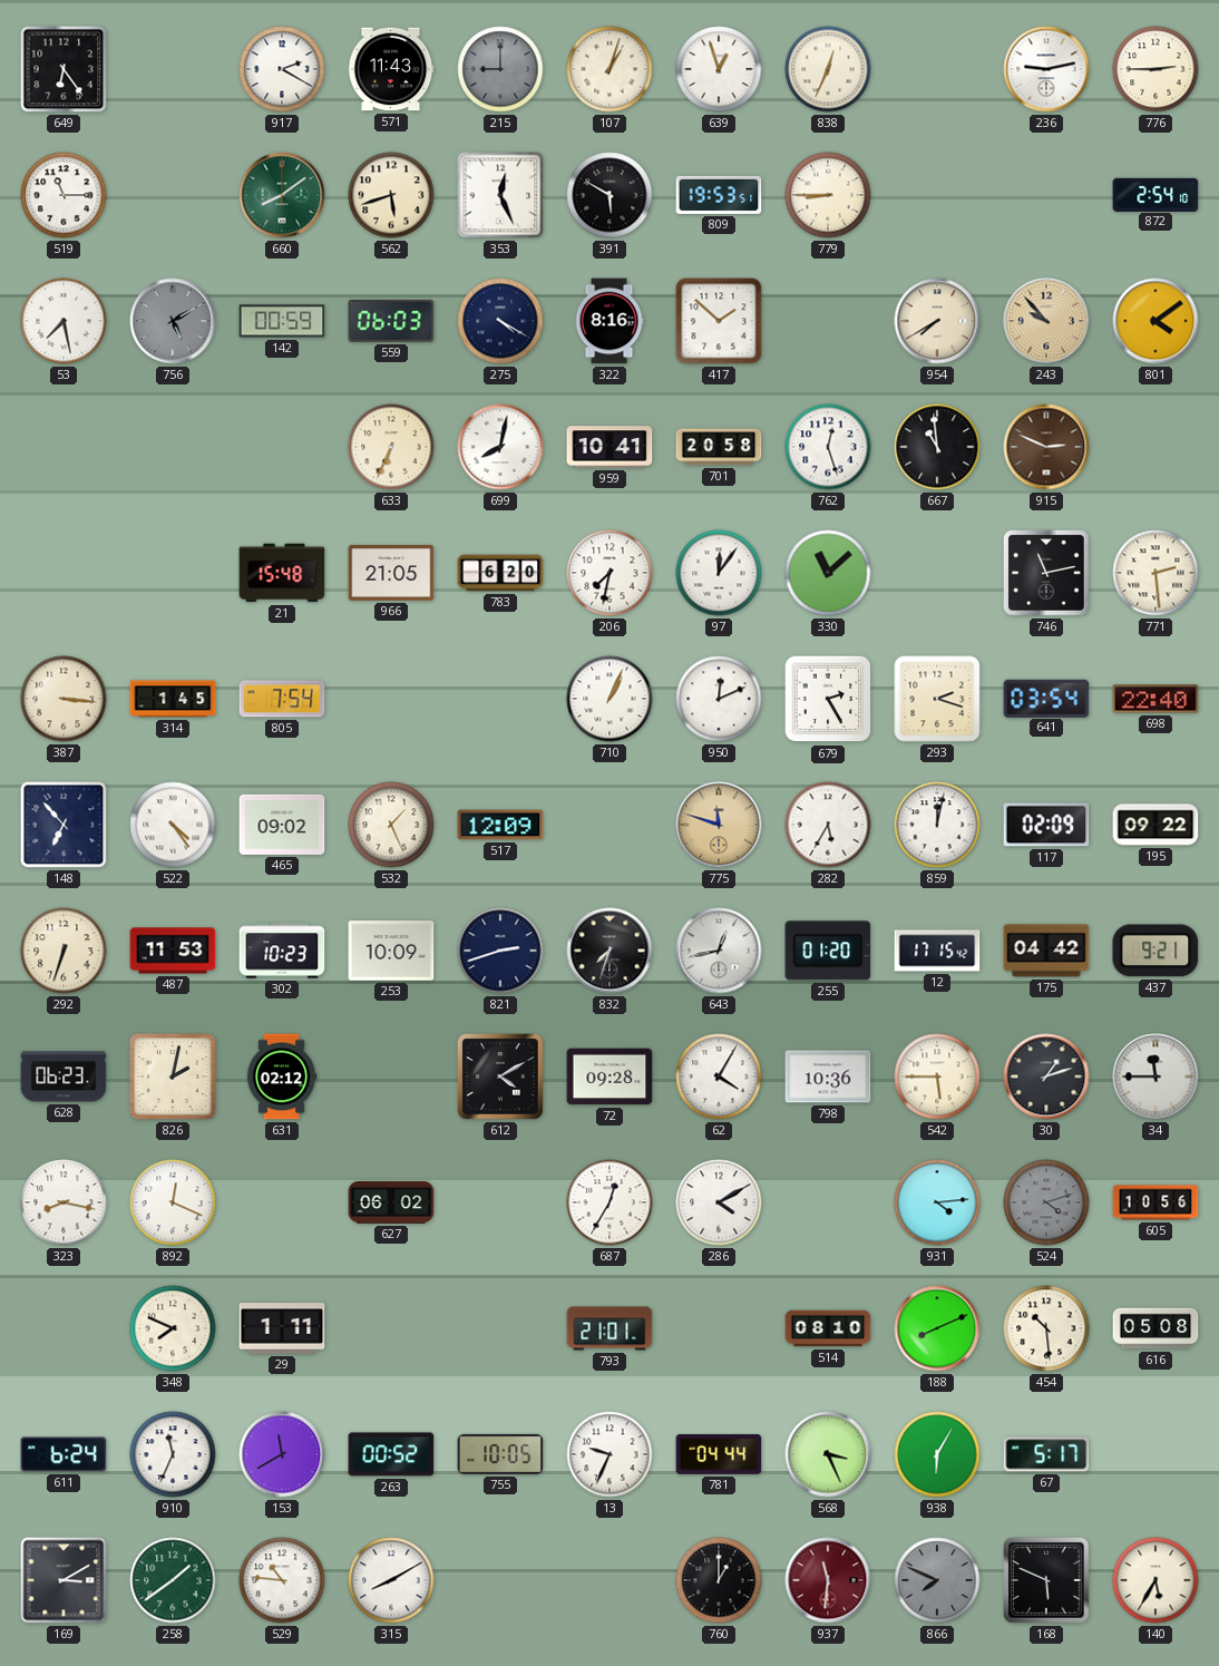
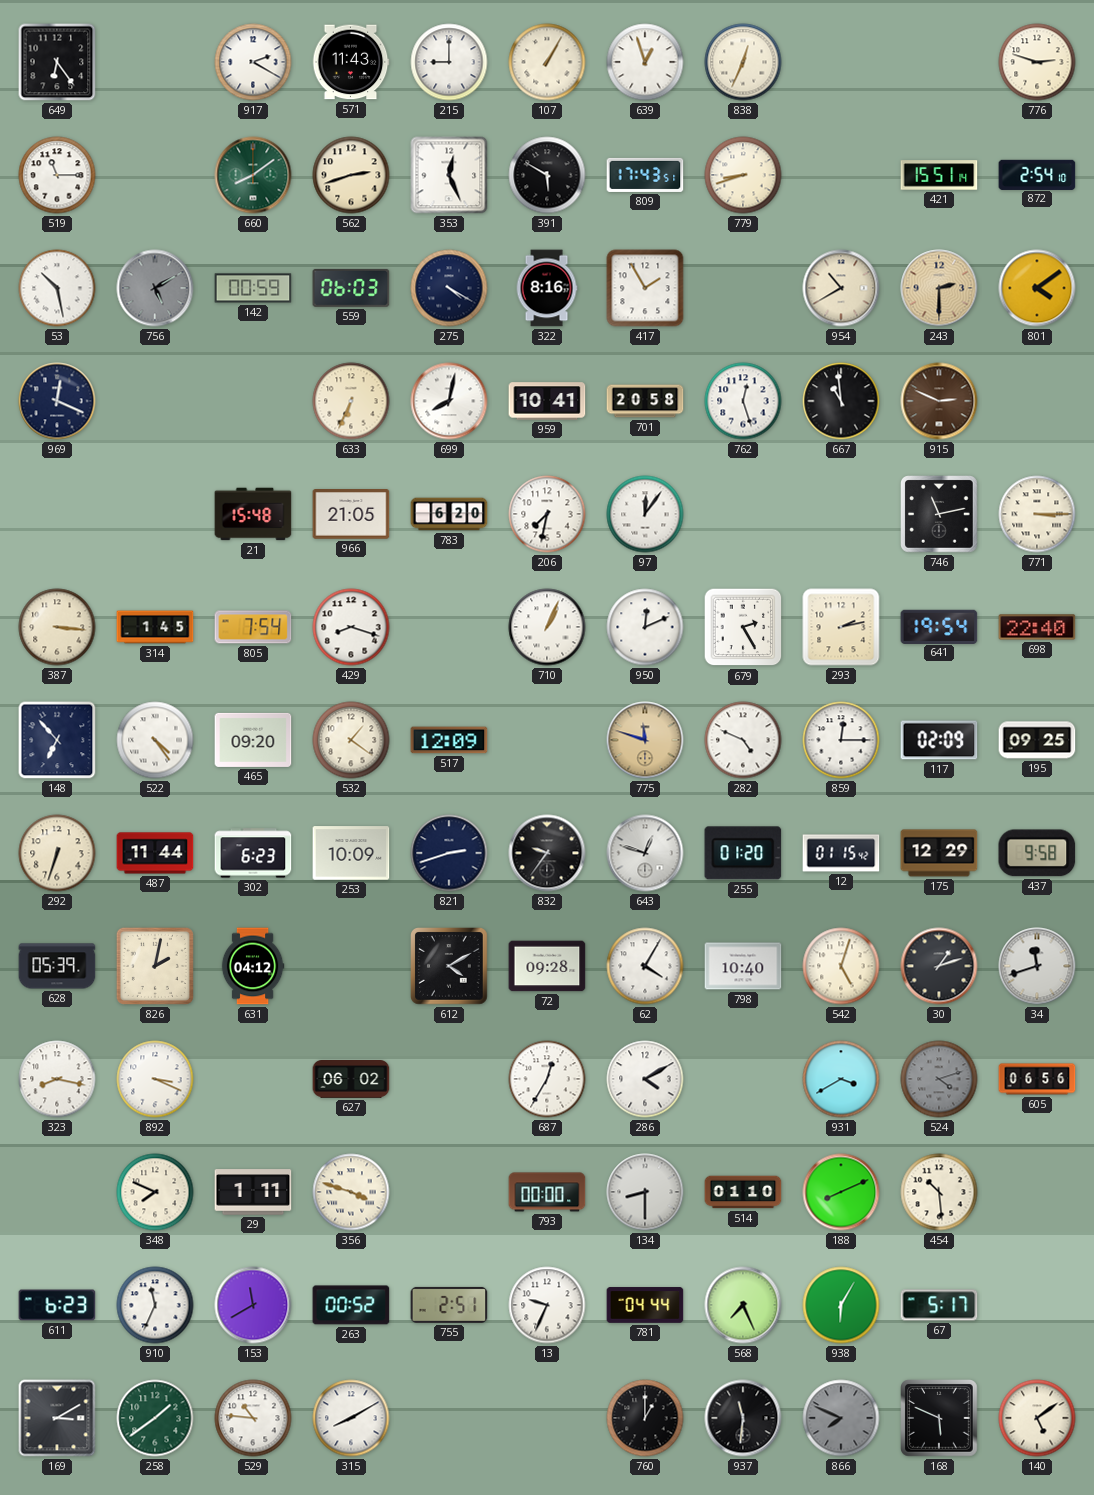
215 dial: grey -> white (449, 62)
107: 1:03 -> 1:05 (547, 62)
236: 9:13 -> none (1046, 69)
776: 2:45 -> 2:48 (1037, 62)
562: 5:42 -> 2:42 (351, 175)
809: 19:53 -> 17:43 (645, 175)
779: 8:45 -> 8:42 (743, 175)
421: none -> 15:51 (939, 175)
53: 7:28 -> 10:28 (57, 288)
417: 1:52 -> 1:55 (645, 288)
954: 7:40 -> 10:40 (841, 288)
243: 9:53 -> 2:30 (939, 288)
969: none -> 12:19 (57, 401)
330: 11:08 -> none (828, 573)
771: 2:29 -> 3:15 (1037, 514)
429: none -> 8:18 (351, 627)
293: 2:18 -> 2:13 (841, 627)
641: 03:54 -> 19:54 (939, 626)
465: 09:02 -> 09:20 (253, 740)
532: 1:26 -> 1:21 (351, 740)
282: 5:35 -> 4:49 (743, 740)
859: 12:02 -> 12:15 (841, 740)
195: 09:22 -> 09:25 (1037, 740)
487: 11:53 -> 11:44 (155, 853)
302: 10:23 -> 6:23 (253, 853)
832: 7:33 -> 9:36 (547, 853)
643: 12:43 -> 12:48 (645, 853)
12: 17:15 -> 01:15 (841, 853)
175: 04:42 -> 12:29 (939, 853)
437: 9:21 -> 9:58 (1037, 853)
628: 06:23 -> 05:39 (57, 966)
631: 02:12 -> 04:12 (253, 966)
798: 10:36 -> 10:40 (743, 966)
542: 5:45 -> 5:03 (841, 966)
34: 11:45 -> 11:42 (1037, 966)
892: 12:19 -> 3:19 (155, 1079)
931: 4:14 -> 3:40 (841, 1079)
605: 10:56 -> 06:56 (1037, 1079)
356: none -> 3:48 (351, 1192)
793: 21:01 -> 00:00 (547, 1192)
134: none -> 8:30 (645, 1192)
514: 08:10 -> 01:10 (743, 1192)
616: 05:08 -> none (1155, 1328)
611: 6:24 -> 6:23 (57, 1305)
755: 10:05 -> 2:51 (449, 1305)
568: 3:26 -> 7:26 (743, 1305)
937 dial: burgundy -> black (743, 1418)
140: 5:35 -> 5:09 (1037, 1418)
